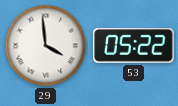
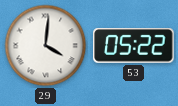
29: 3:59 -> 4:01 (46, 46)
